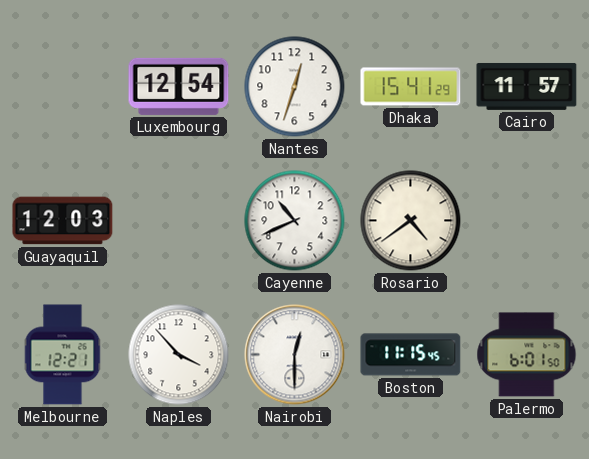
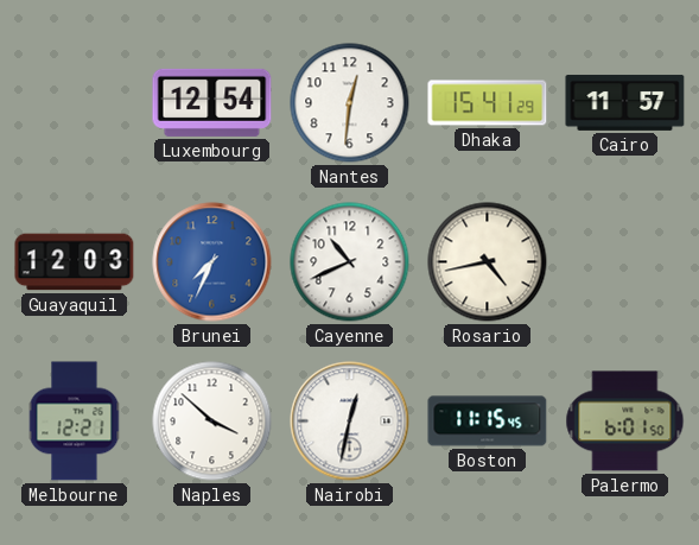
Nantes: 12:33 -> 12:31 (350, 103)
Brunei: none -> 7:34 (212, 262)
Rosario: 4:39 -> 4:43 (488, 262)
Naples: 3:53 -> 3:52 (212, 422)
Nairobi: 12:30 -> 12:32 (350, 422)
